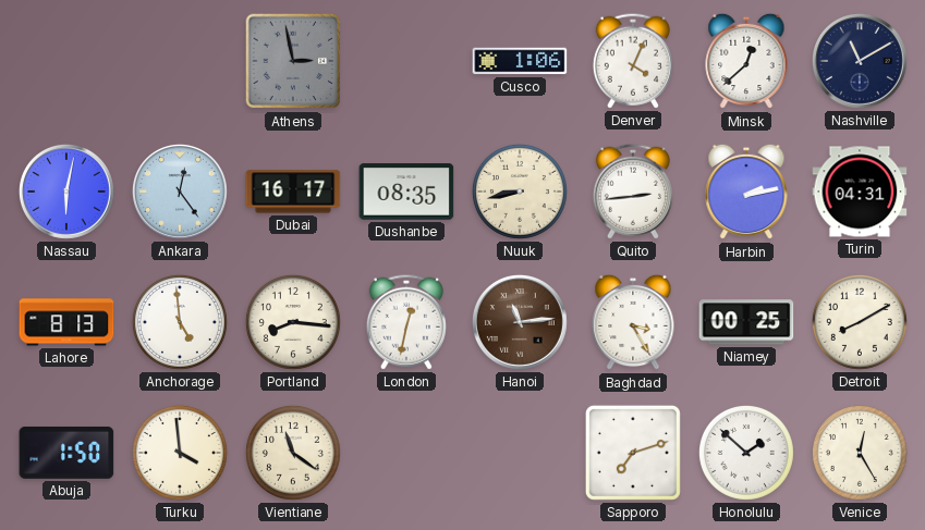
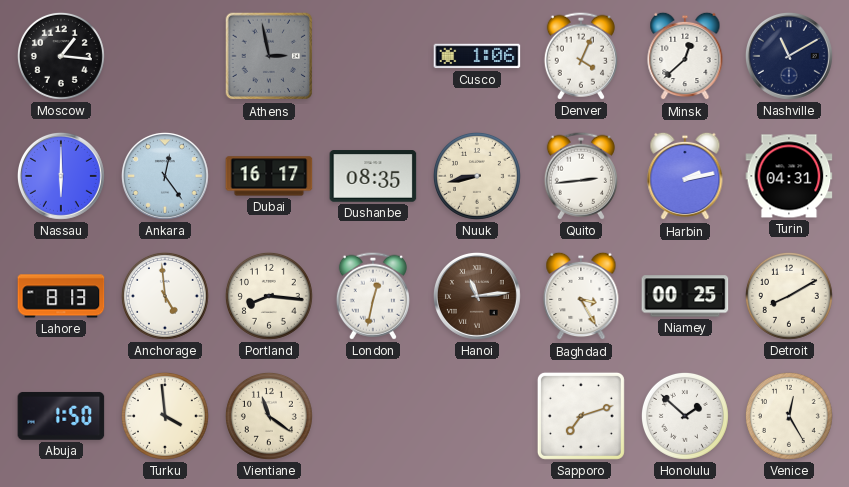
Moscow: none -> 1:16 (61, 56)
Nassau: 6:02 -> 6:00 (61, 176)
